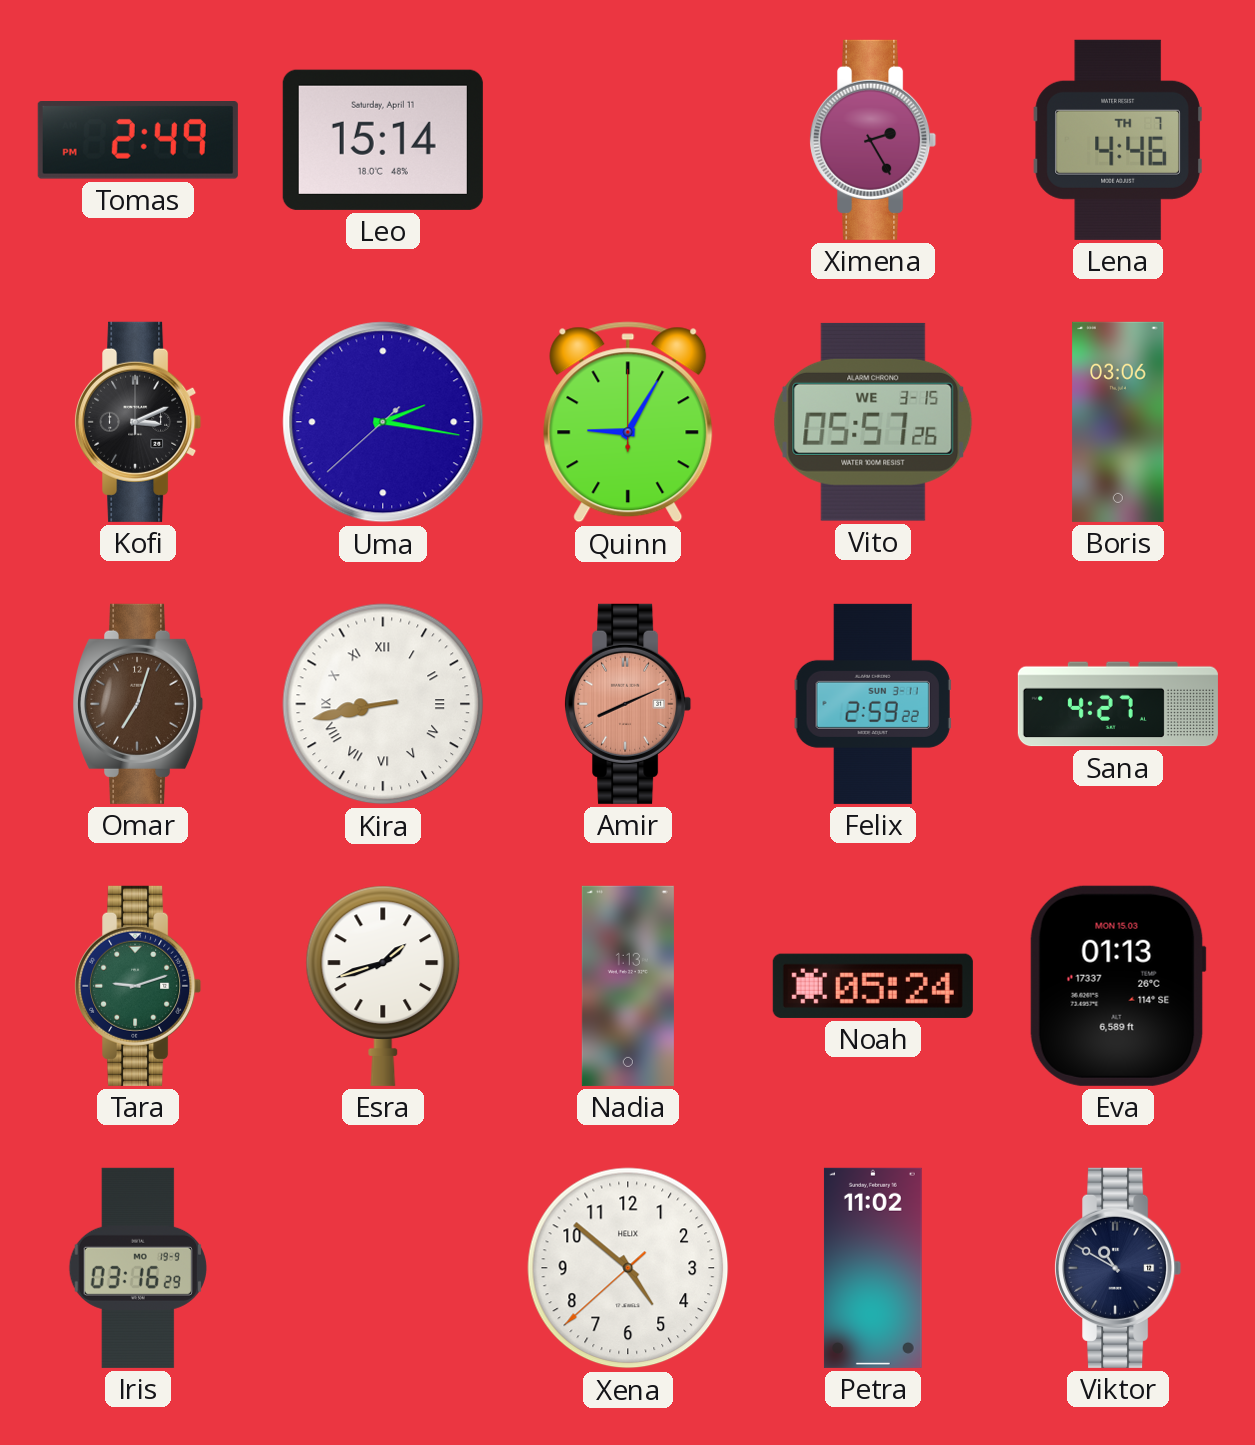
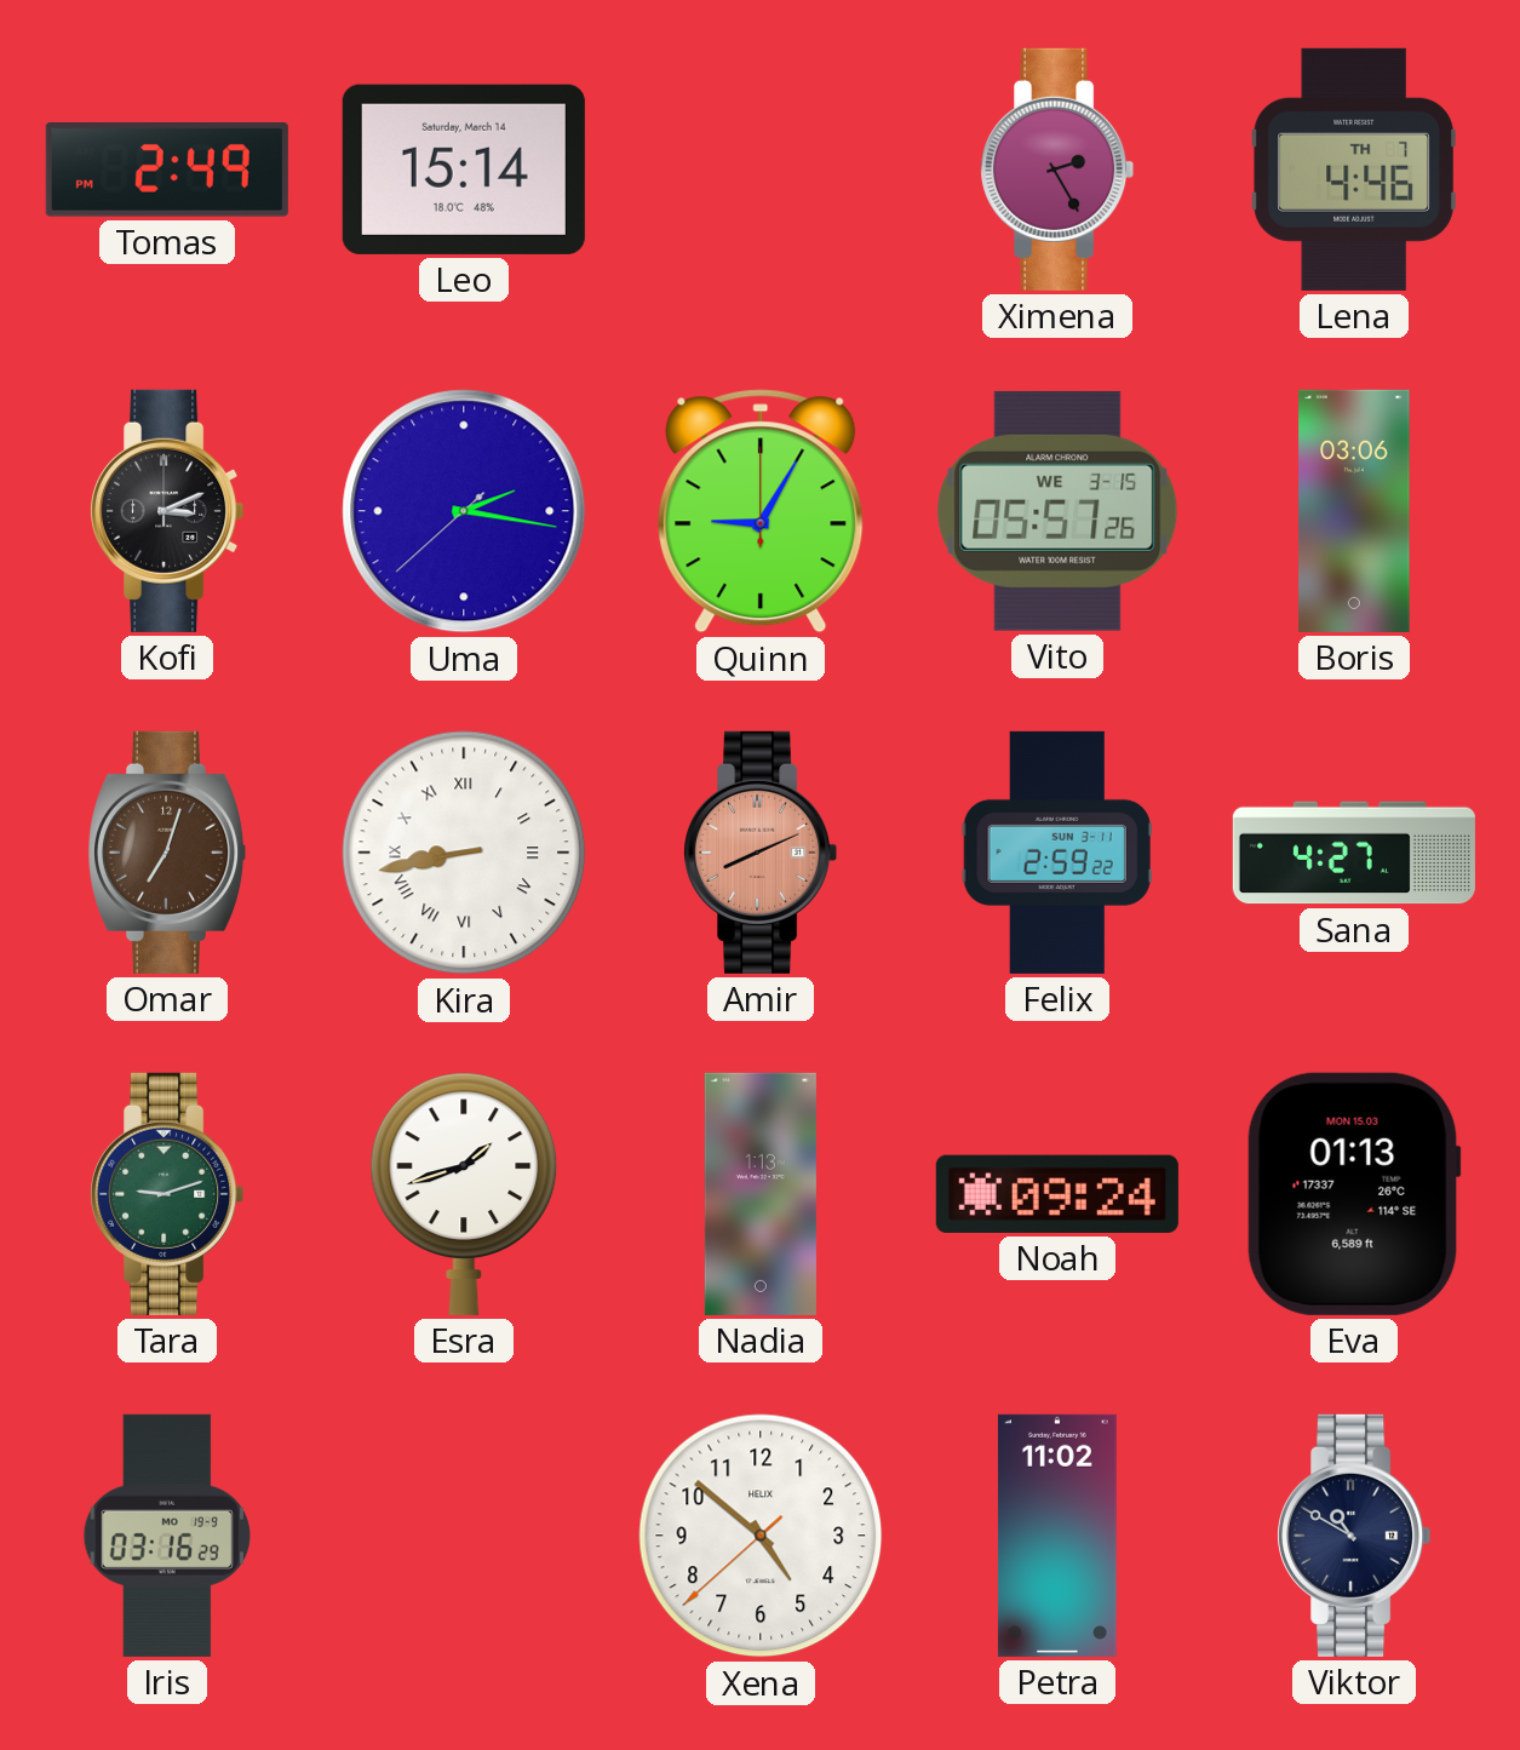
Leo date: Saturday, April 11 -> Saturday, March 14 (464, 170)
Noah: 05:24 -> 09:24 (1057, 1194)
